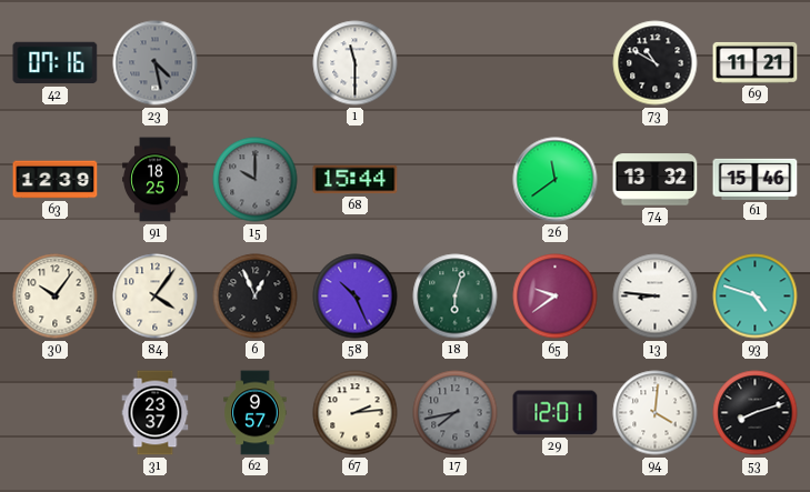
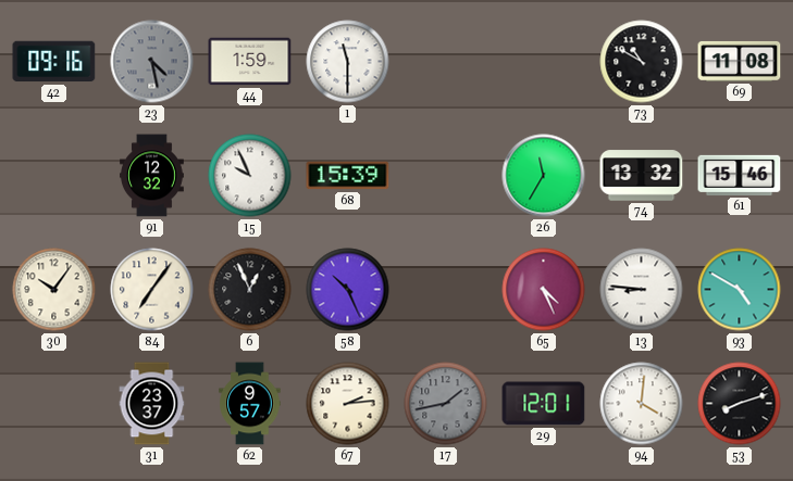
42: 07:16 -> 09:16 (54, 62)
44: none -> 1:59 (250, 62)
69: 11:21 -> 11:08 (740, 61)
63: 12:39 -> none (56, 180)
91: 18:25 -> 12:32 (152, 176)
15: 10:00 -> 9:56 (250, 176)
15 dial: grey -> white (250, 176)
68: 15:44 -> 15:39 (348, 176)
26: 11:39 -> 11:35 (544, 176)
84: 4:06 -> 7:06 (152, 290)
18: 6:03 -> none (456, 297)
65: 9:39 -> 4:26 (544, 290)
93: 4:48 -> 4:50 (740, 290)
17: 7:43 -> 1:43 (446, 404)
